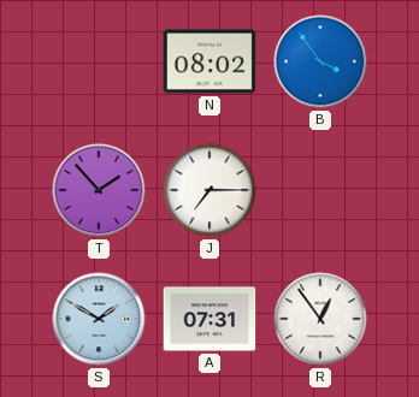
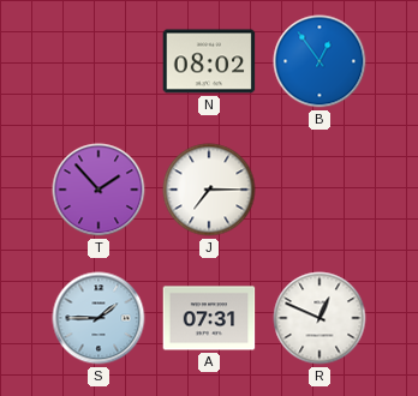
B: 3:54 -> 12:54 (320, 61)
S: 1:50 -> 1:45 (98, 318)
R: 12:54 -> 12:49 (320, 318)
